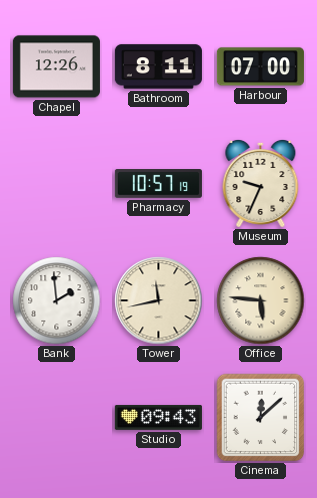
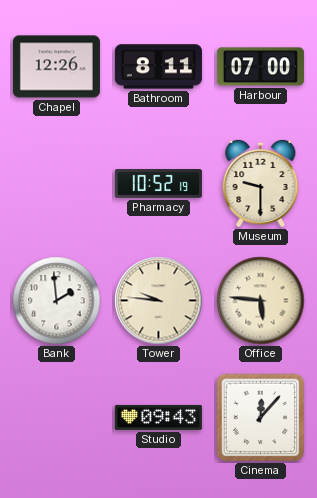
Pharmacy: 10:57 -> 10:52 (158, 184)
Museum: 9:34 -> 9:30 (261, 183)
Tower: 11:43 -> 9:46 (159, 301)
Cinema: 12:08 -> 12:07 (261, 418)
